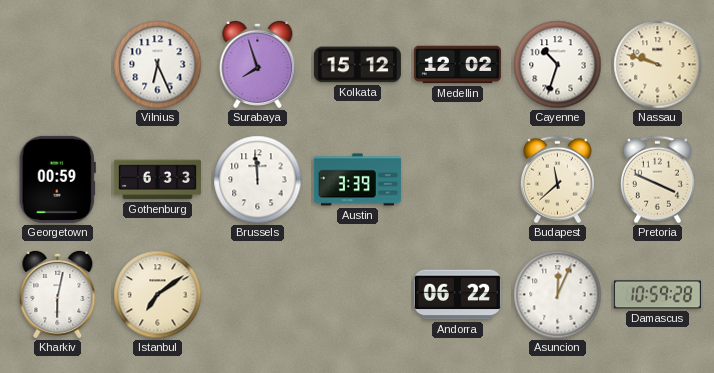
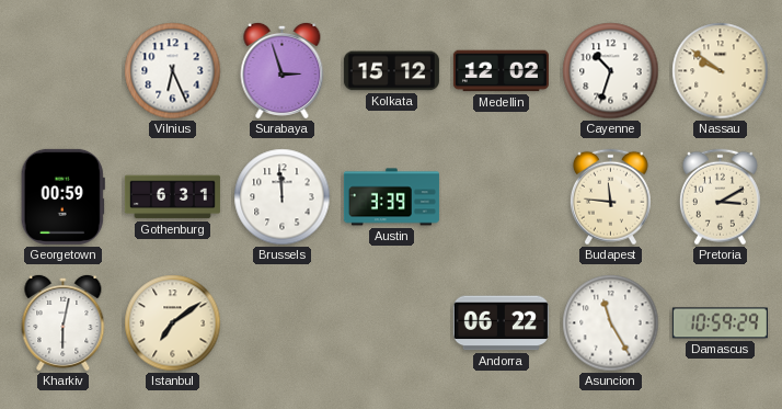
Surabaya: 7:57 -> 2:57 (283, 70)
Nassau: 9:48 -> 9:51 (721, 71)
Gothenburg: 6:33 -> 6:31 (172, 197)
Budapest: 11:38 -> 11:46 (610, 197)
Pretoria: 3:49 -> 3:10 (720, 197)
Asuncion: 12:04 -> 11:25 (611, 323)
Damascus: 10:59:28 -> 10:59:29 (720, 323)
